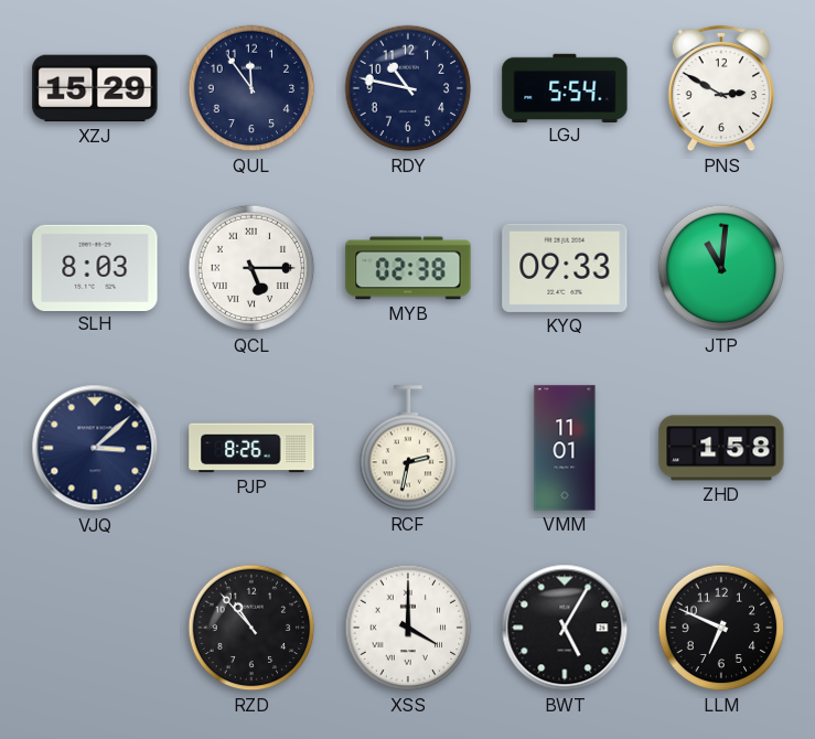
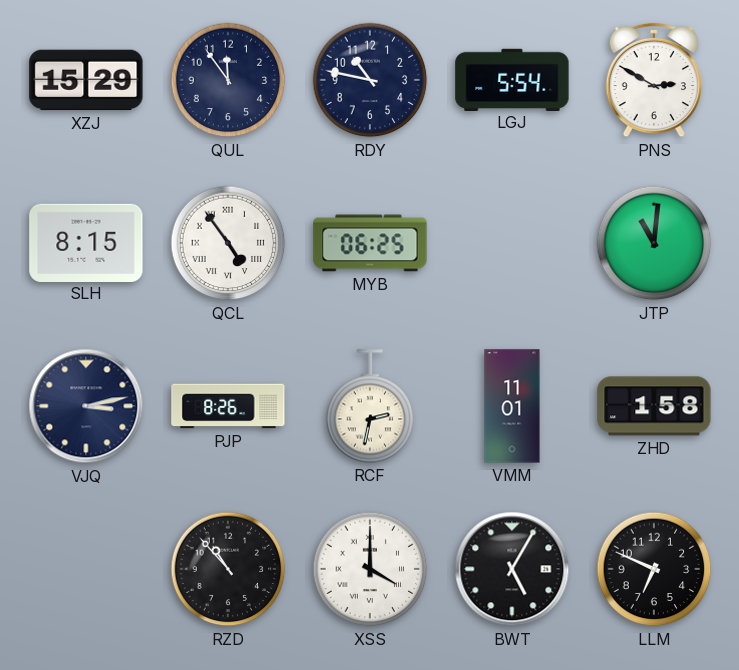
SLH: 8:03 -> 8:15 (86, 242)
QCL: 5:15 -> 4:54 (228, 243)
MYB: 02:38 -> 06:25 (370, 243)
KYQ: 09:33 -> none (565, 268)
VJQ: 3:08 -> 3:13 (86, 406)
